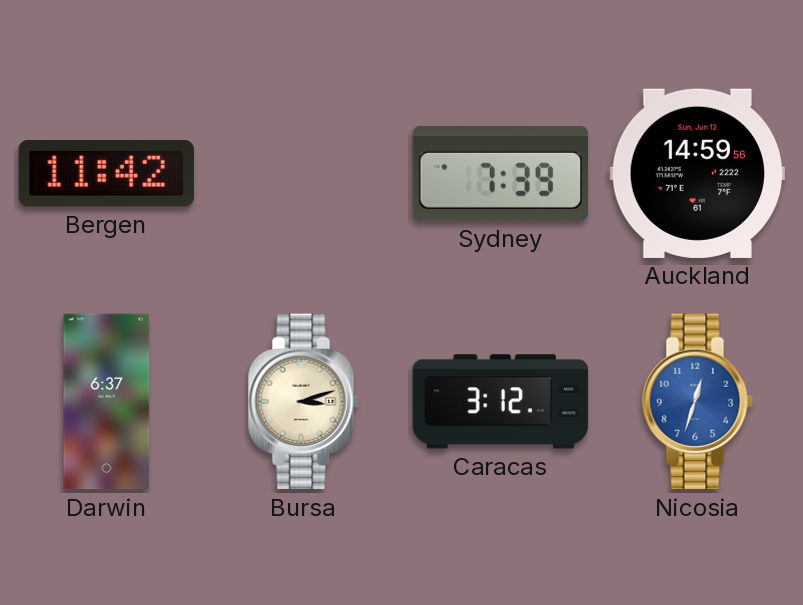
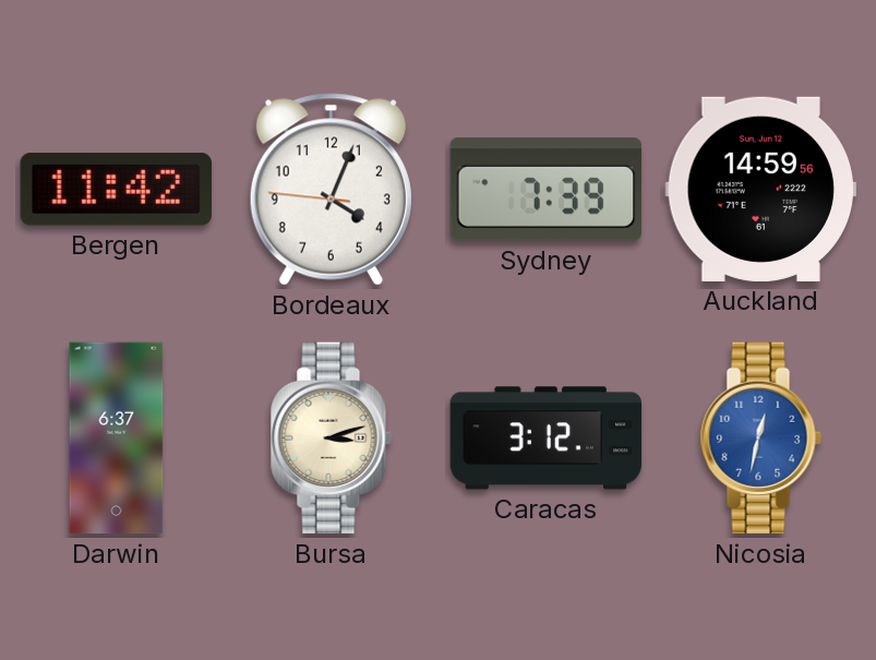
Bordeaux: none -> 4:03 (331, 190)
Nicosia: 12:33 -> 12:32 (760, 439)
